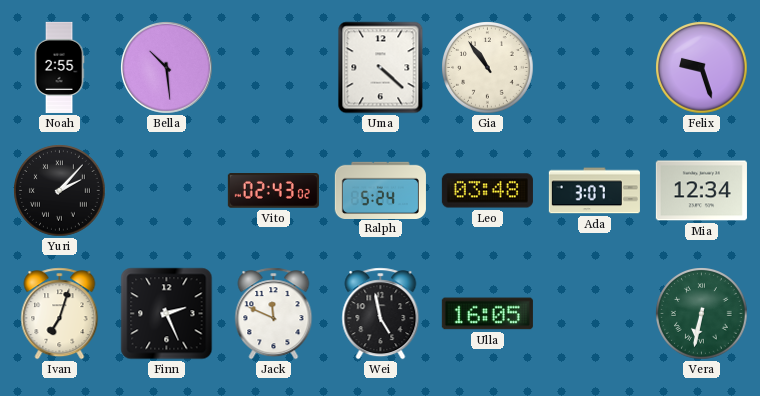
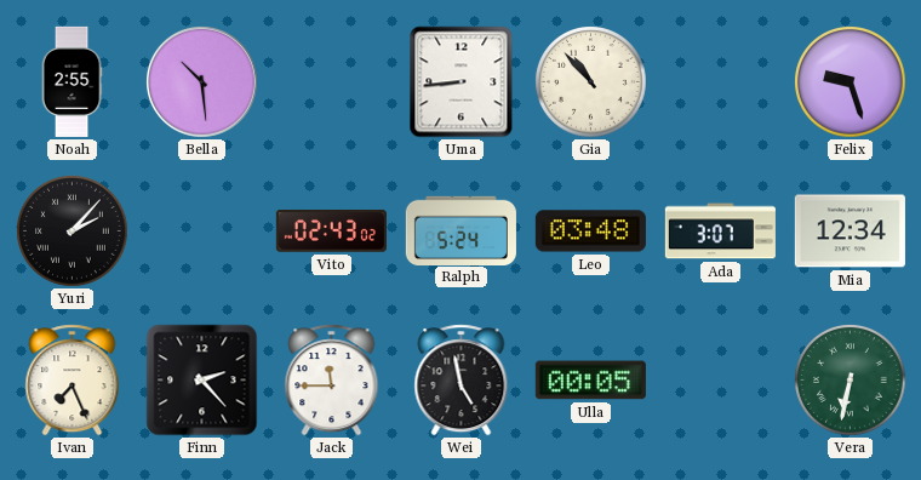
Uma: 4:22 -> 8:44 (462, 82)
Gia: 10:54 -> 10:53 (591, 82)
Ivan: 7:03 -> 7:26 (73, 381)
Finn: 2:26 -> 2:23 (202, 381)
Jack: 11:49 -> 11:45 (332, 381)
Ulla: 16:05 -> 00:05 (590, 381)
